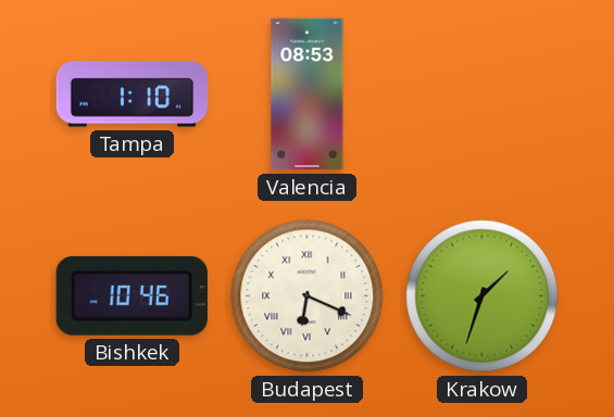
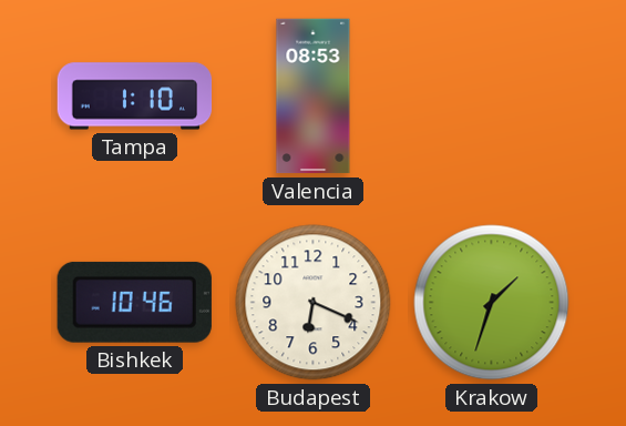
Budapest numerals: Roman -> Arabic (314, 303)
